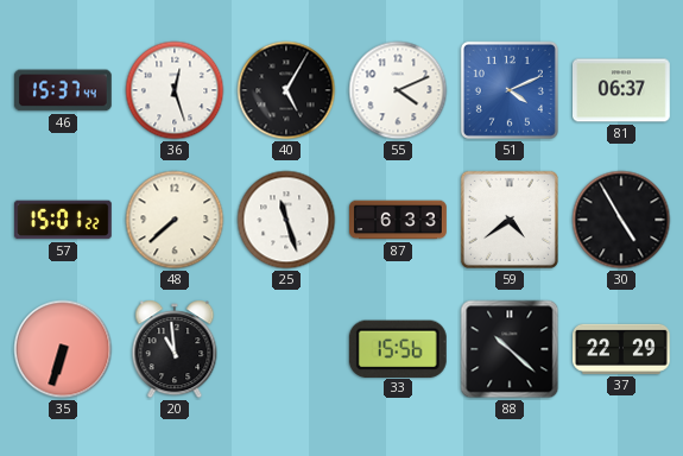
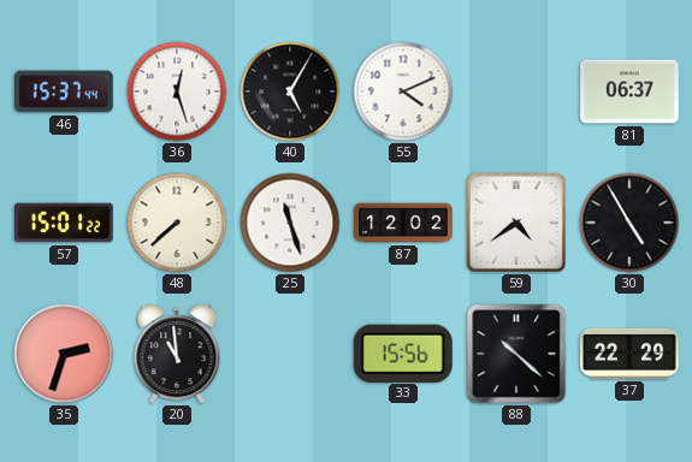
51: 4:11 -> none (510, 90)
87: 6:33 -> 12:02 (403, 223)
35: 6:33 -> 2:33 (64, 354)
